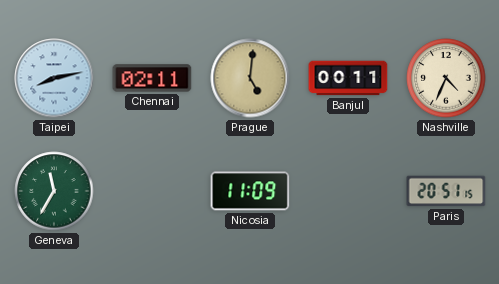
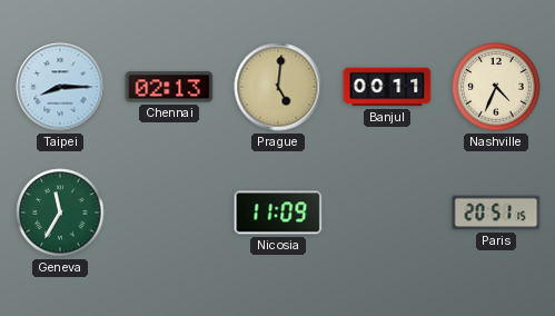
Taipei: 8:13 -> 8:15 (60, 87)
Chennai: 02:11 -> 02:13 (169, 87)
